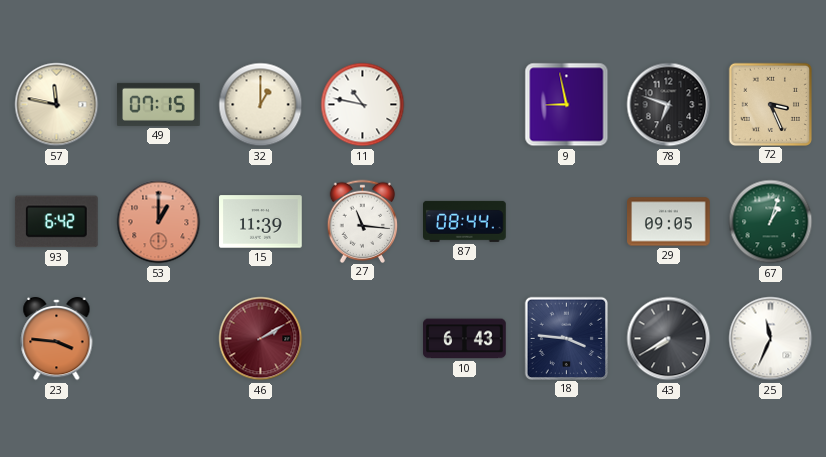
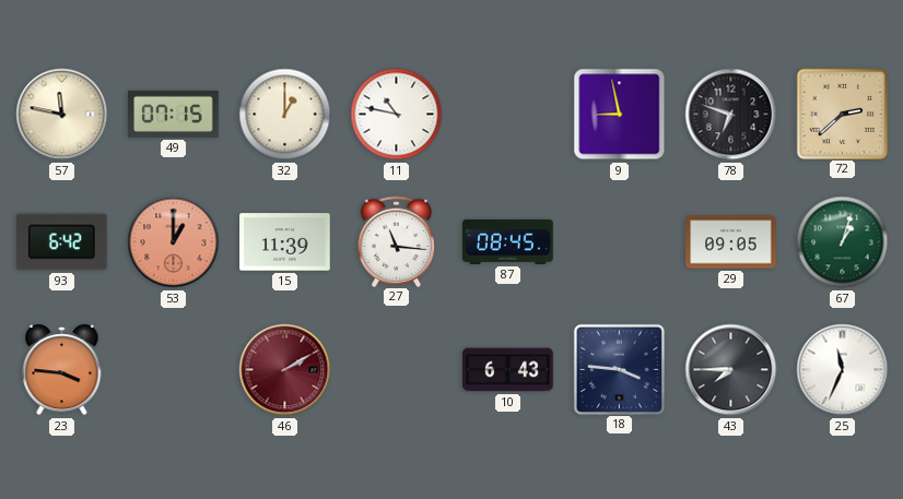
72: 3:26 -> 2:38 (842, 114)
87: 08:44 -> 08:45 (508, 241)
43: 7:40 -> 7:45 (731, 370)
